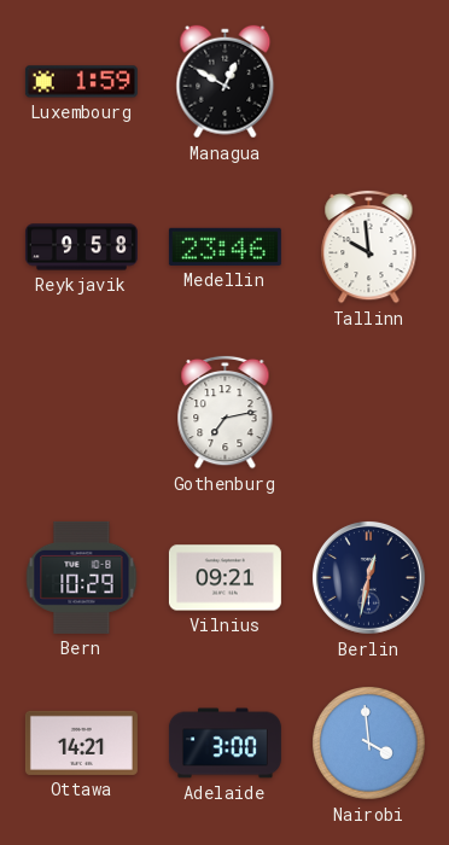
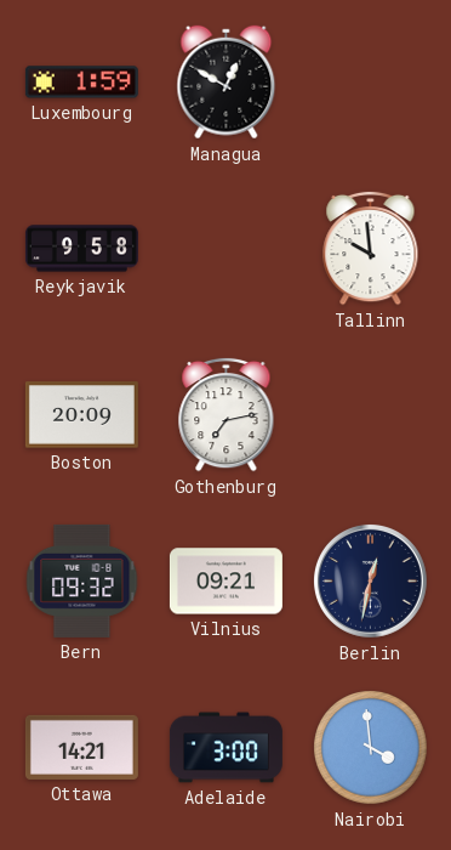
Medellin: 23:46 -> none (224, 246)
Boston: none -> 20:09 (81, 415)
Bern: 10:29 -> 09:32 (82, 580)
